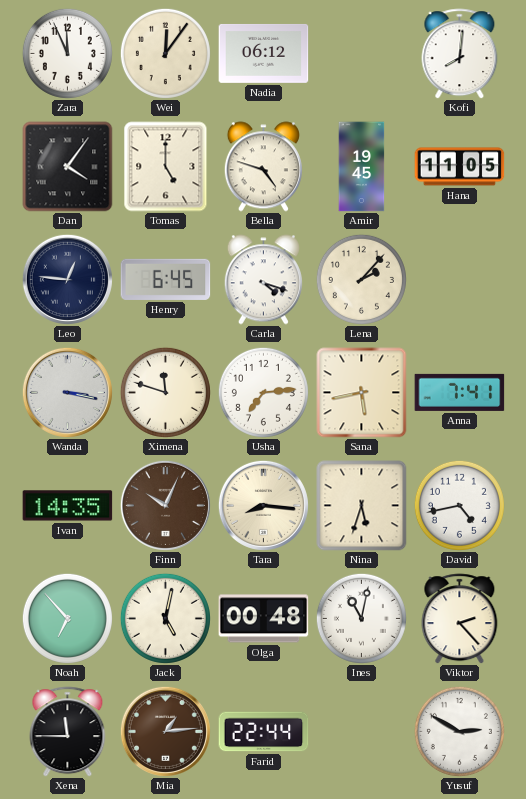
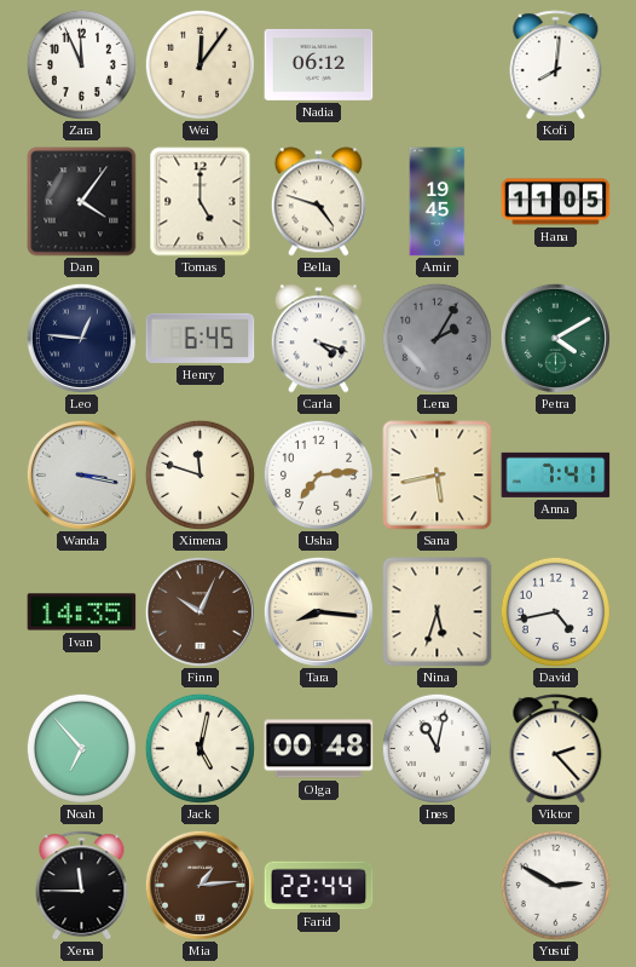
Lena: 2:07 -> 2:05 (436, 338)
Lena dial: cream -> grey (436, 338)
Petra: none -> 4:10 (555, 338)
